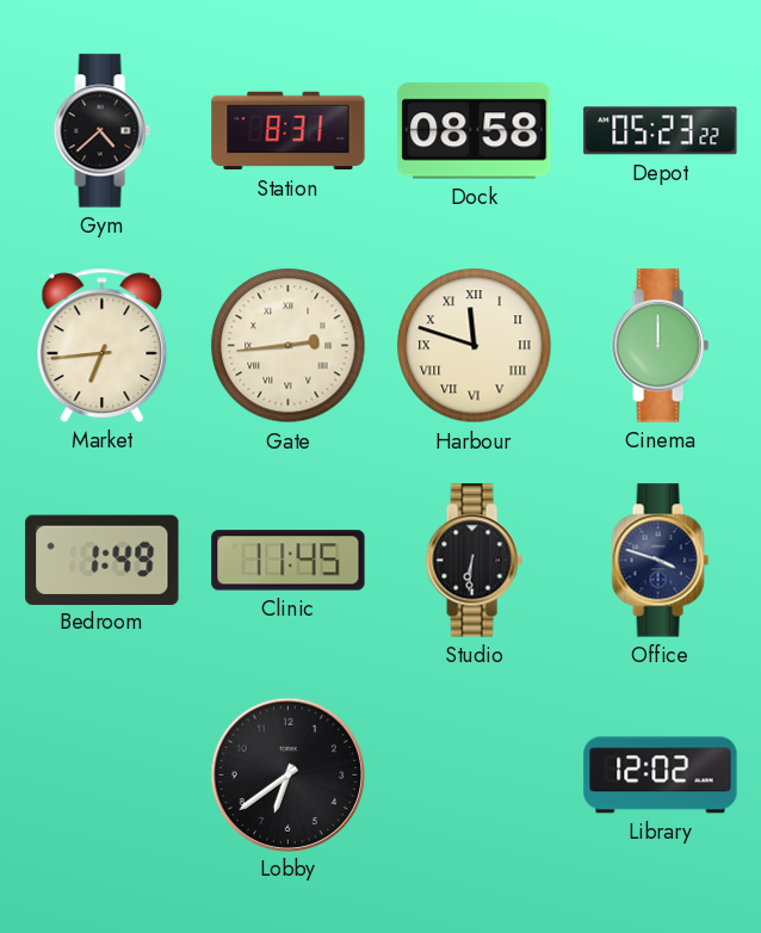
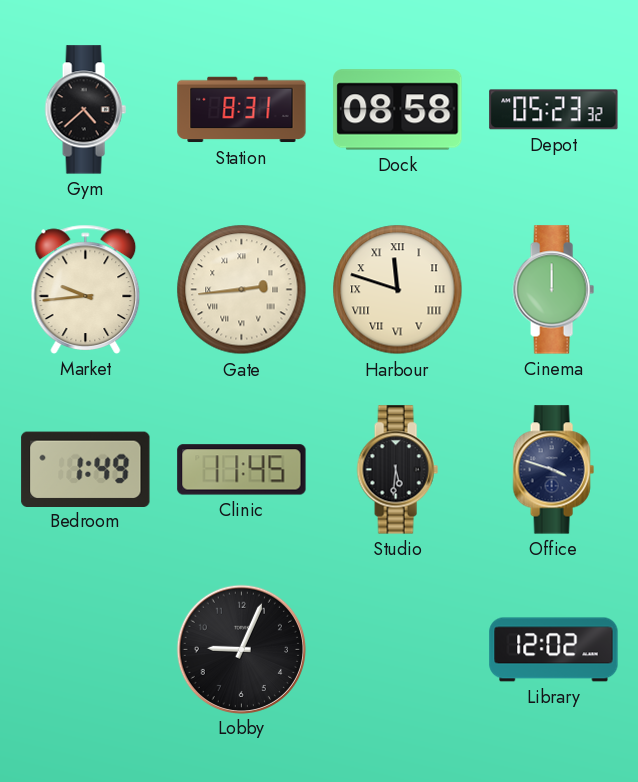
Depot: 05:23:22 -> 05:23:32 (554, 110)
Market: 6:44 -> 9:44 (86, 289)
Studio: 6:31 -> 5:31 (397, 470)
Lobby: 6:39 -> 9:04 (241, 649)
